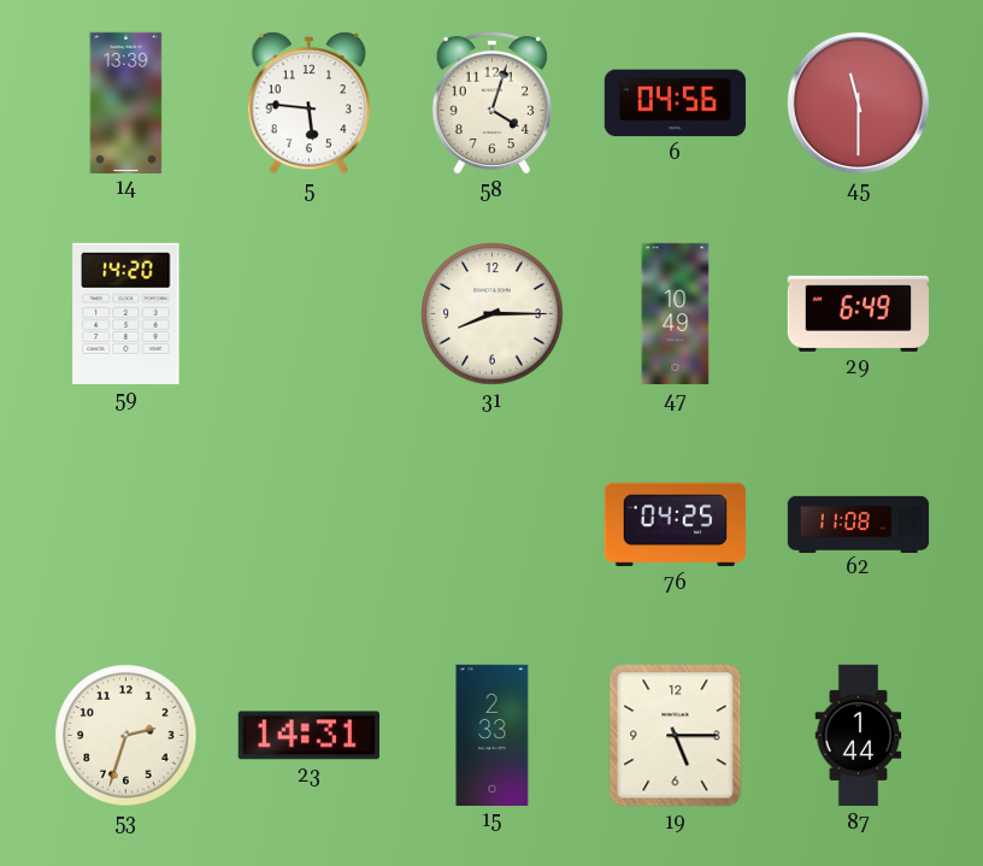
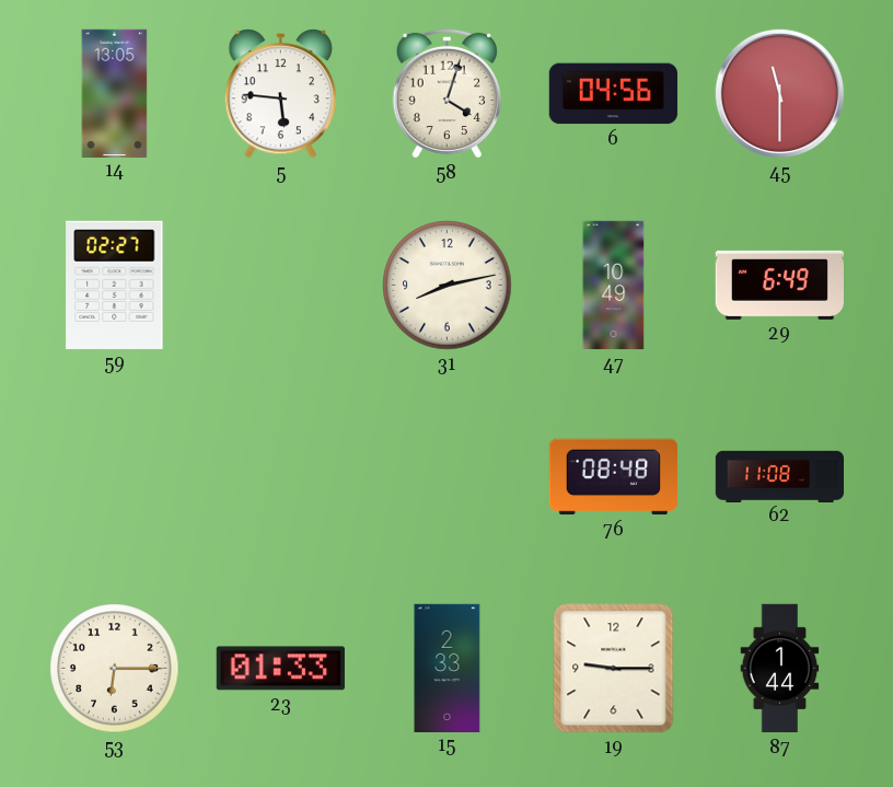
14: 13:39 -> 13:05 (115, 93)
59: 14:20 -> 02:27 (115, 285)
31: 8:15 -> 8:13 (448, 286)
76: 04:25 -> 08:48 (613, 477)
53: 2:33 -> 6:15 (115, 669)
23: 14:31 -> 01:33 (280, 669)
19: 5:15 -> 9:15 (614, 669)
